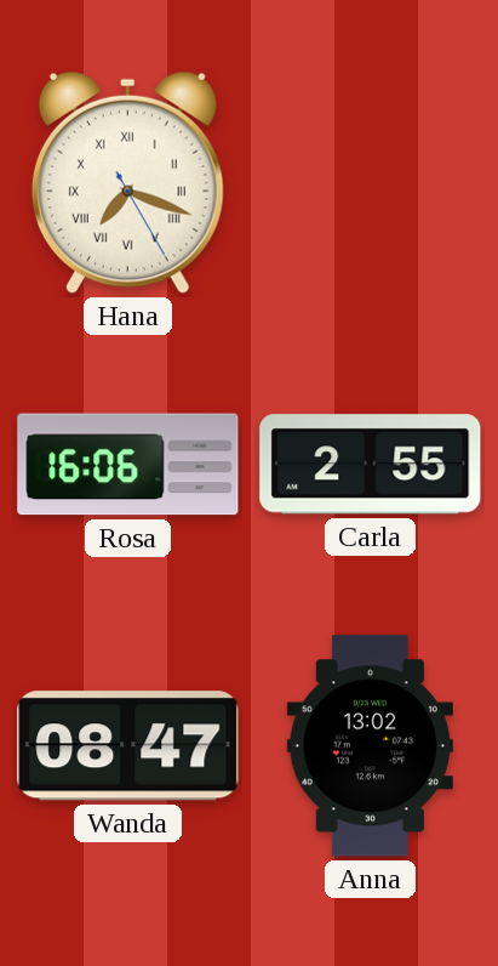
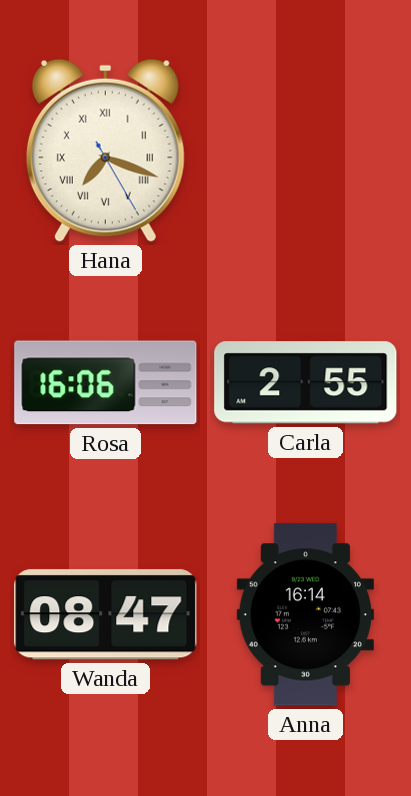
Anna: 13:02 -> 16:14 (305, 615)
